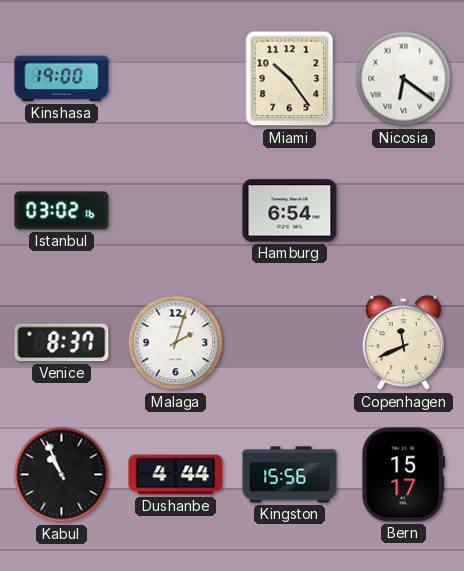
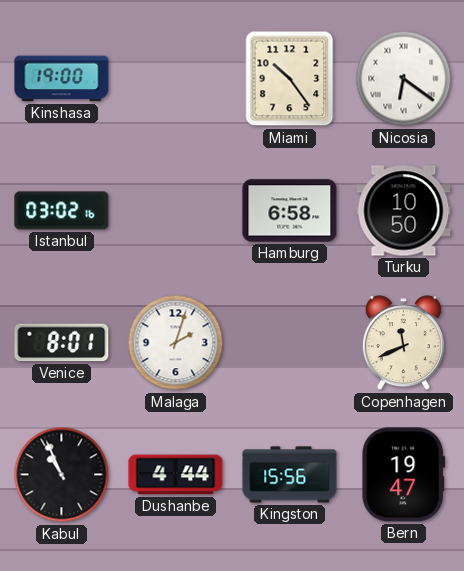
Hamburg: 6:54 -> 6:58 (290, 211)
Turku: none -> 10:50 (404, 211)
Venice: 8:37 -> 8:01 (62, 343)
Bern: 15:17 -> 19:47 (403, 475)
